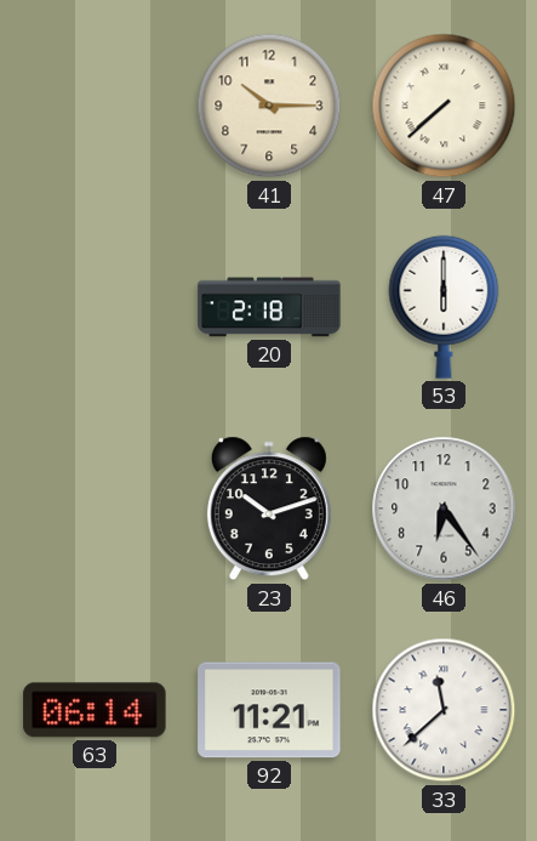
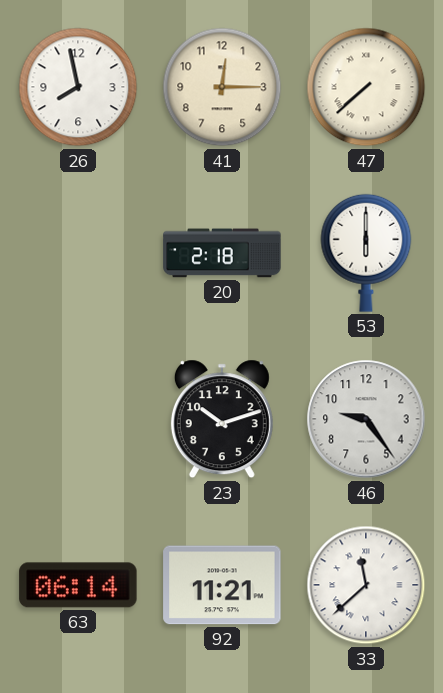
26: none -> 7:58 (78, 87)
41: 10:15 -> 12:15 (222, 87)
46: 6:24 -> 9:24 (366, 419)
